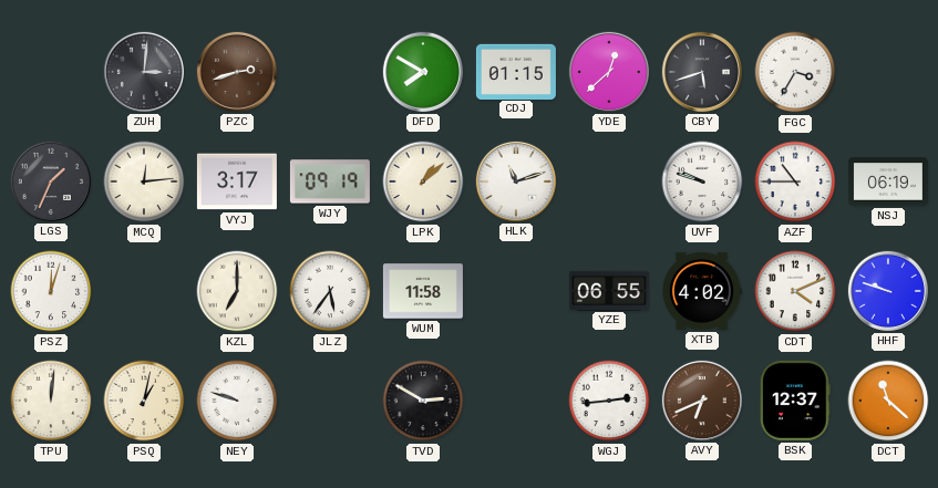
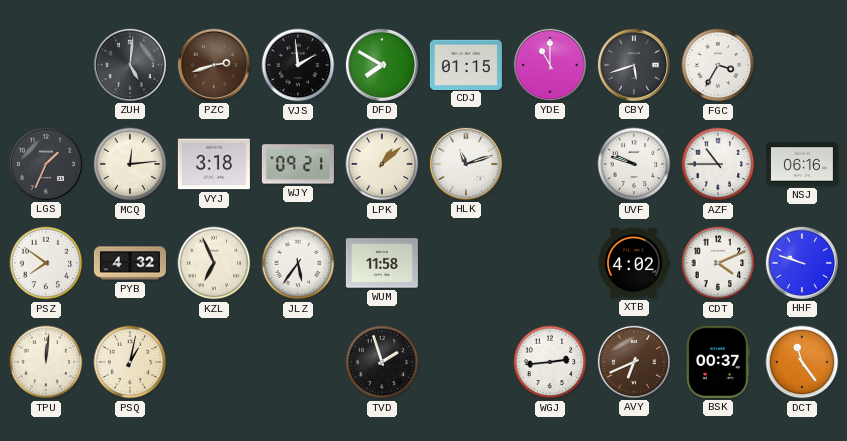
ZUH: 3:01 -> 5:01 (130, 65)
VJS: none -> 1:59 (298, 65)
YDE: 12:38 -> 11:00 (550, 65)
VYJ: 3:17 -> 3:18 (214, 164)
WJY: 09:19 -> 09:21 (298, 164)
NSJ: 06:19 -> 06:16 (802, 164)
PSZ: 12:03 -> 7:51 (46, 263)
PYB: none -> 4:32 (130, 263)
KZL: 7:00 -> 6:56 (214, 263)
YZE: 06:55 -> none (609, 290)
NEY: 9:48 -> none (237, 401)
TVD: 2:50 -> 1:57 (382, 362)
BSK: 12:37 -> 00:37 (718, 362)
DCT: 11:22 -> 11:24 (802, 362)
